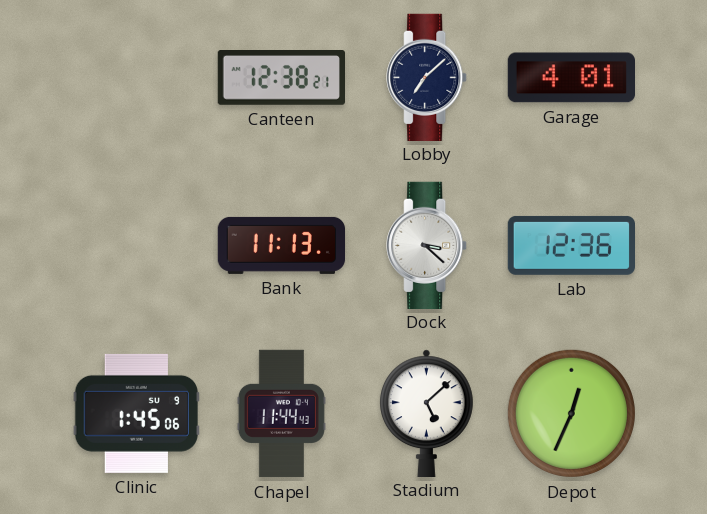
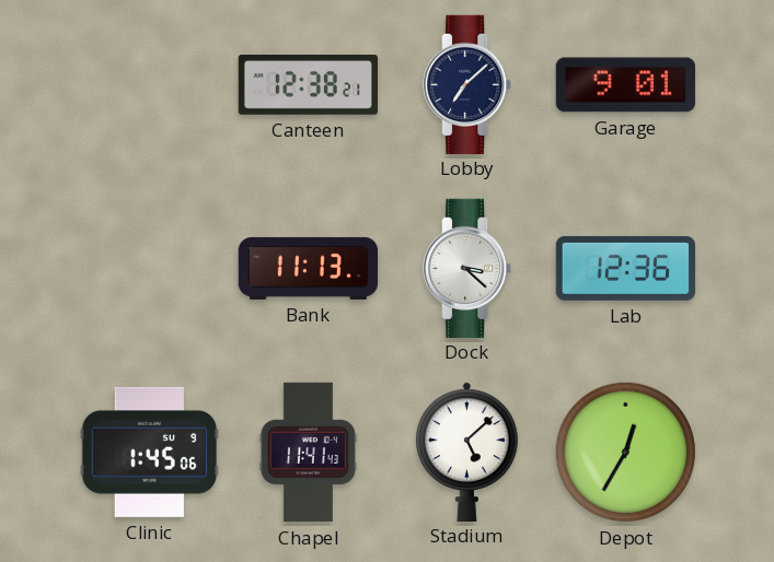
Garage: 4:01 -> 9:01 (625, 85)
Chapel: 11:44 -> 11:41 (308, 453)
Depot: 12:34 -> 12:35 (625, 452)
